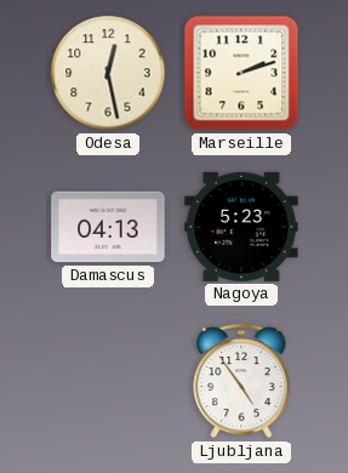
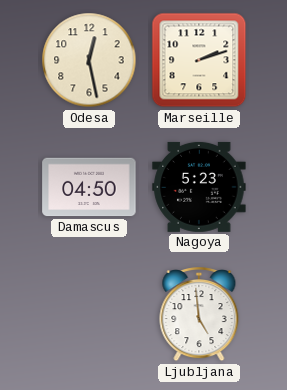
Damascus: 04:13 -> 04:50 (89, 187)
Ljubljana: 4:54 -> 4:59 (199, 315)
